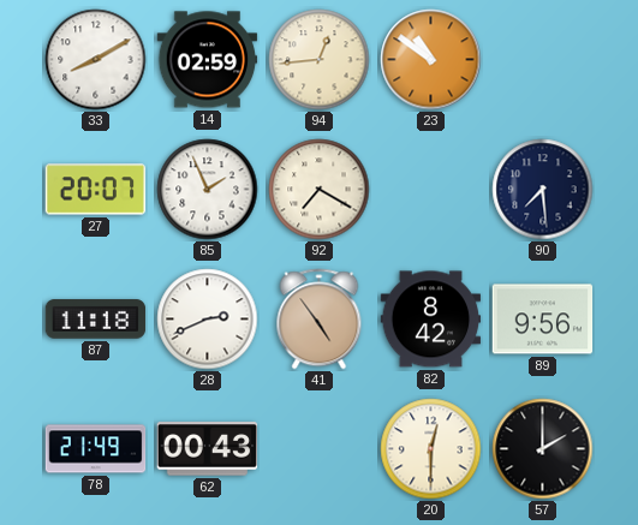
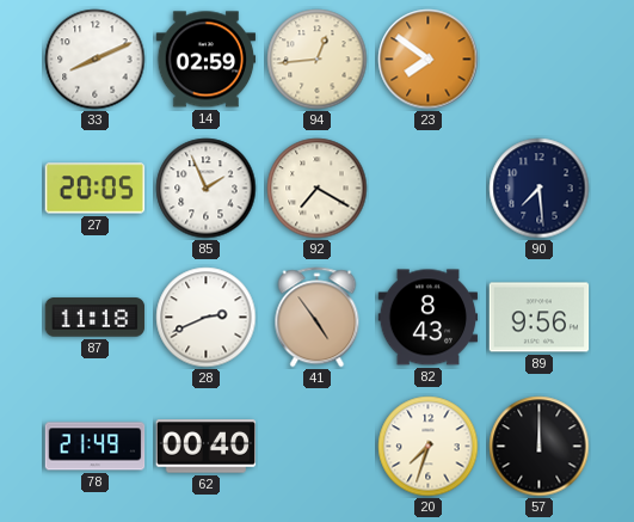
33: 8:10 -> 8:11 (96, 60)
23: 10:51 -> 7:51 (429, 60)
27: 20:07 -> 20:05 (96, 189)
82: 8:42 -> 8:43 (429, 318)
62: 00:43 -> 00:40 (207, 447)
20: 12:30 -> 7:33 (429, 447)
57: 2:00 -> 12:00 (540, 447)
